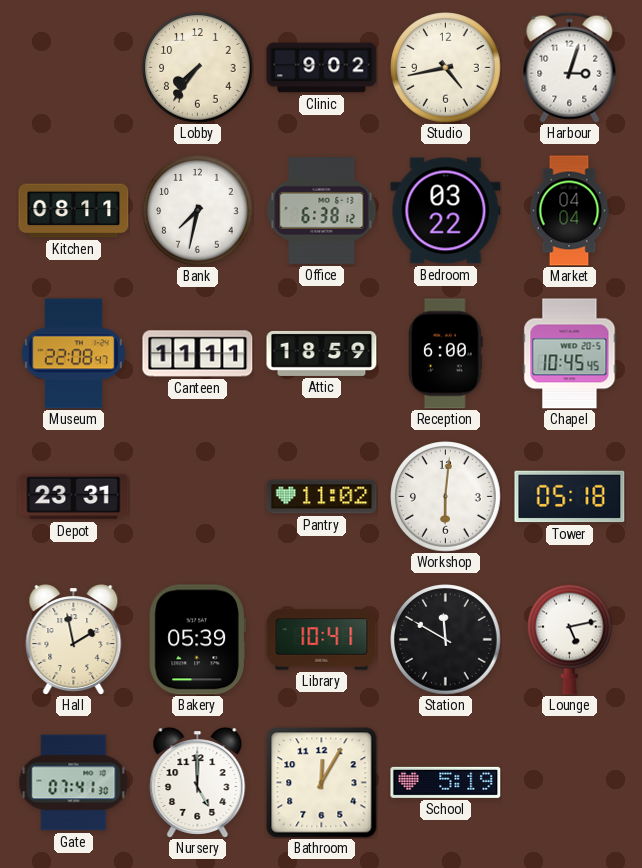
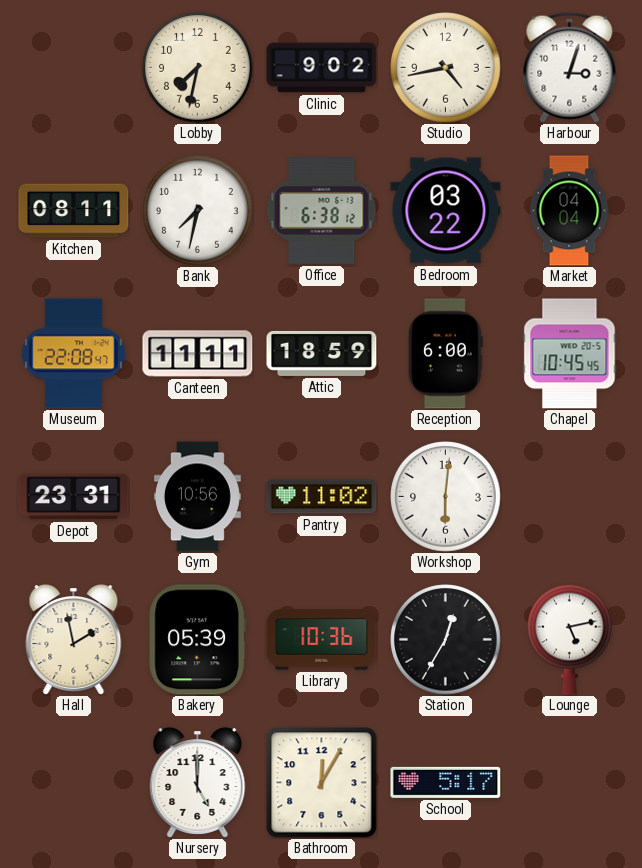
Lobby: 7:36 -> 7:32 (198, 68)
Gym: none -> 10:56 (198, 497)
Tower: 05:18 -> none (570, 497)
Library: 10:41 -> 10:36 (322, 640)
Station: 11:50 -> 12:35 (446, 640)
Gate: 07:41 -> none (74, 783)
School: 5:19 -> 5:17 (446, 782)
